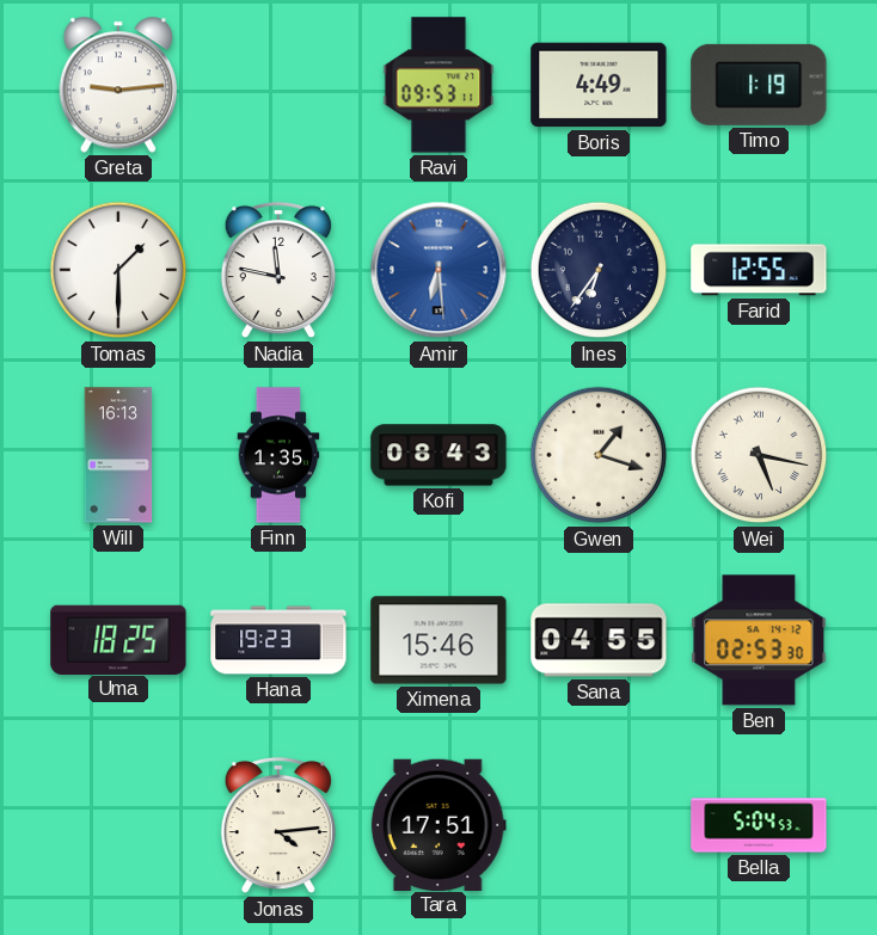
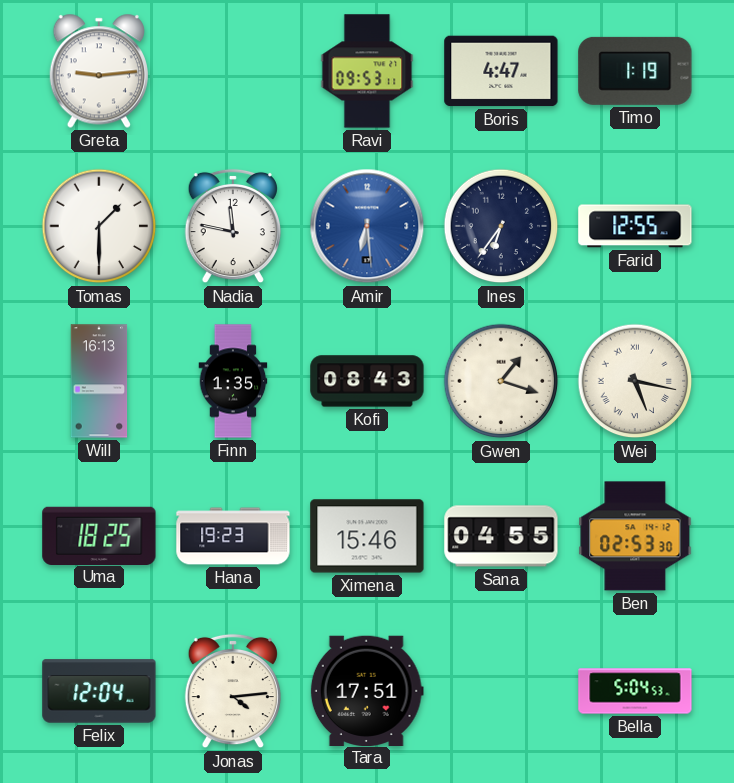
Boris: 4:49 -> 4:47 (501, 71)
Felix: none -> 12:04 (99, 691)
